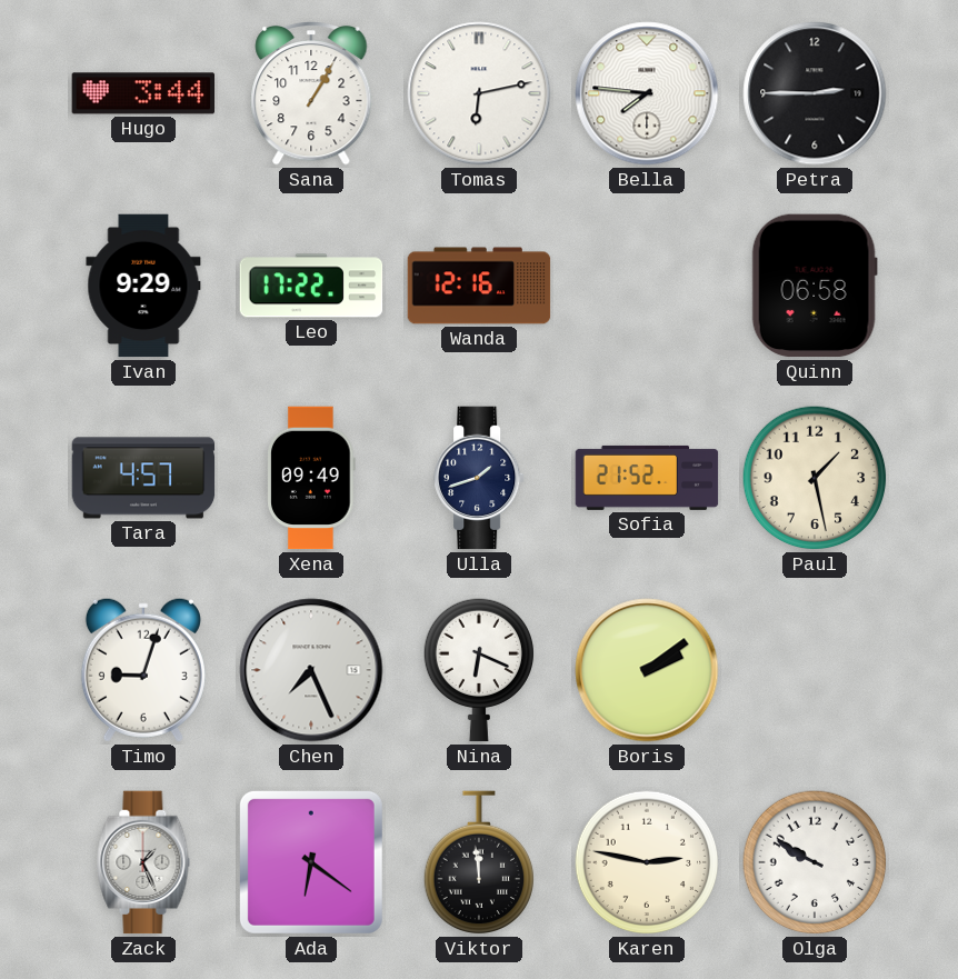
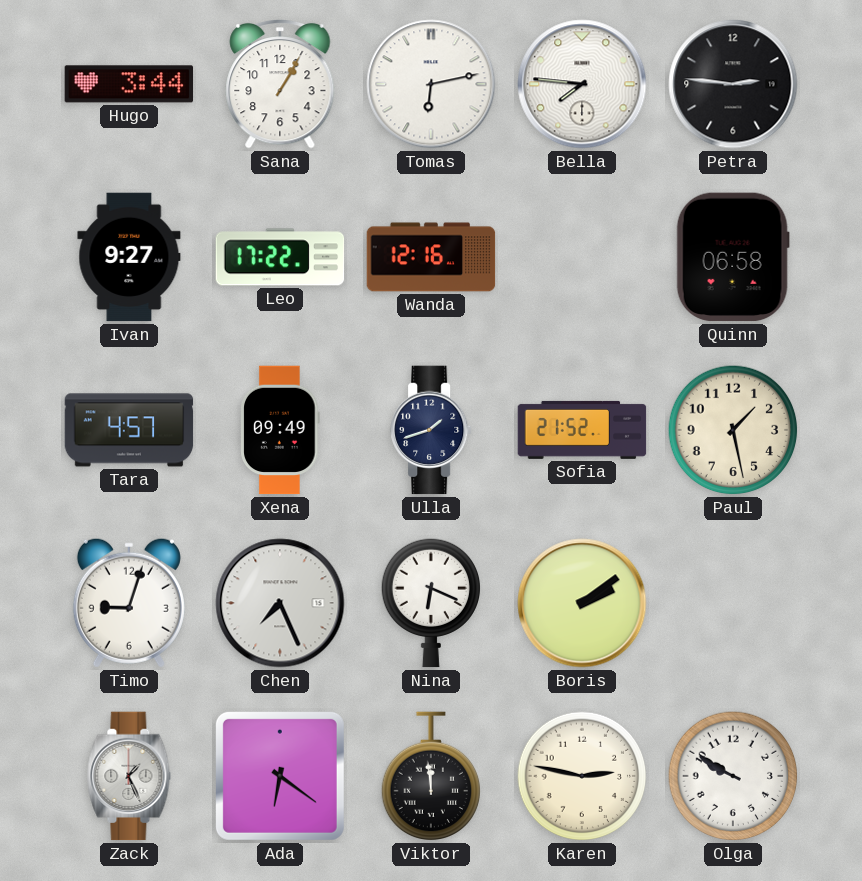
Petra: 2:45 -> 2:46 (733, 84)
Ivan: 9:29 -> 9:27 (129, 257)
